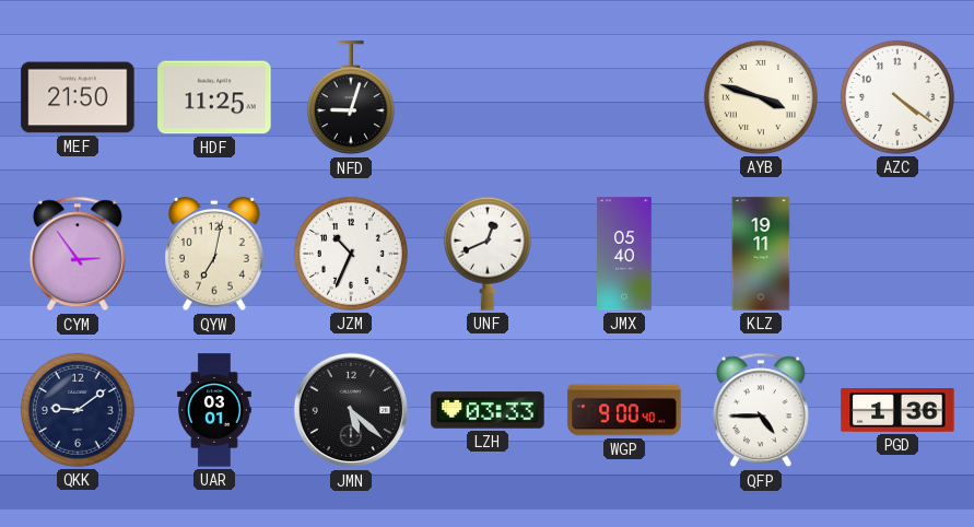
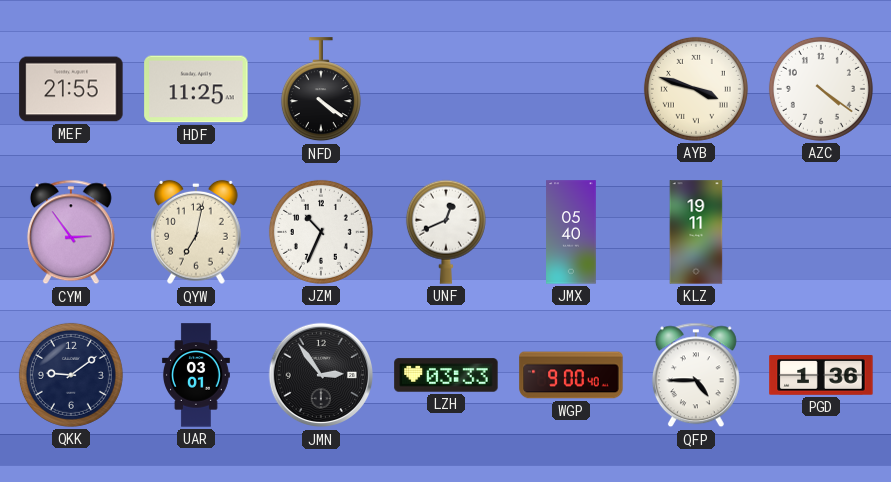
MEF: 21:50 -> 21:55 (71, 89)
NFD: 9:03 -> 4:21 (321, 90)
JMN: 5:22 -> 2:54 (321, 375)
